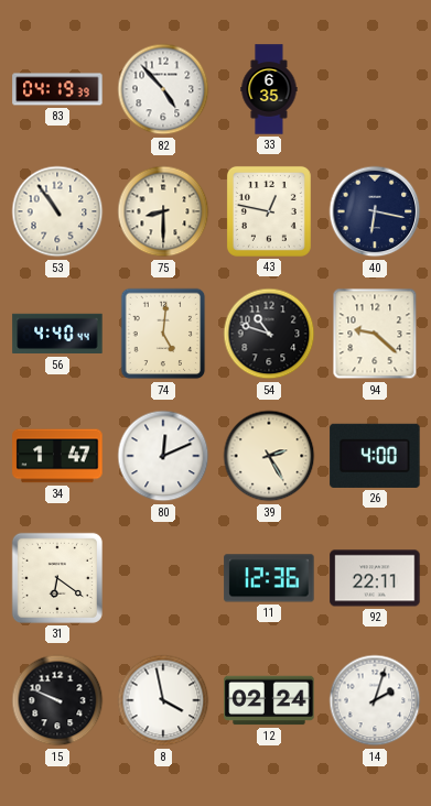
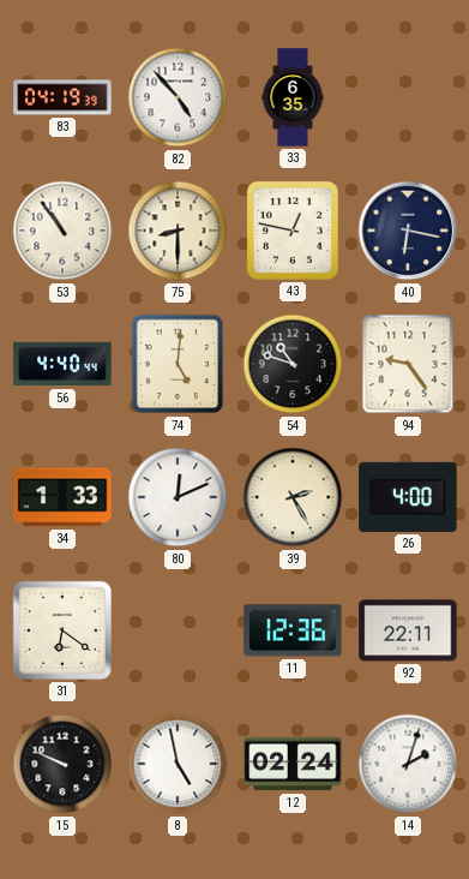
94: 9:22 -> 9:24 (408, 364)
34: 1:47 -> 1:33 (62, 497)
8: 3:58 -> 4:58 (178, 764)
